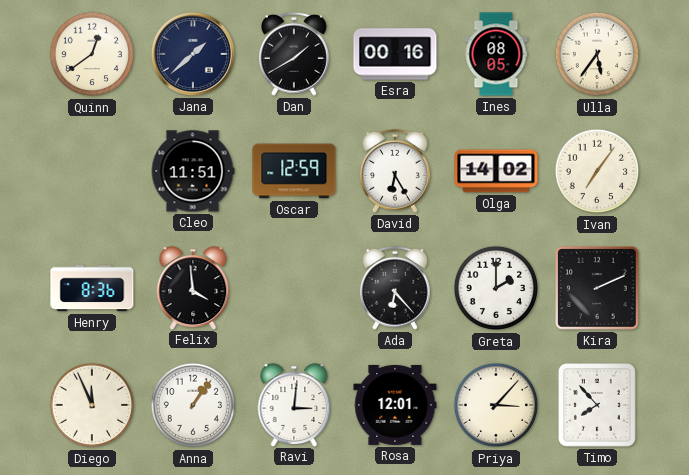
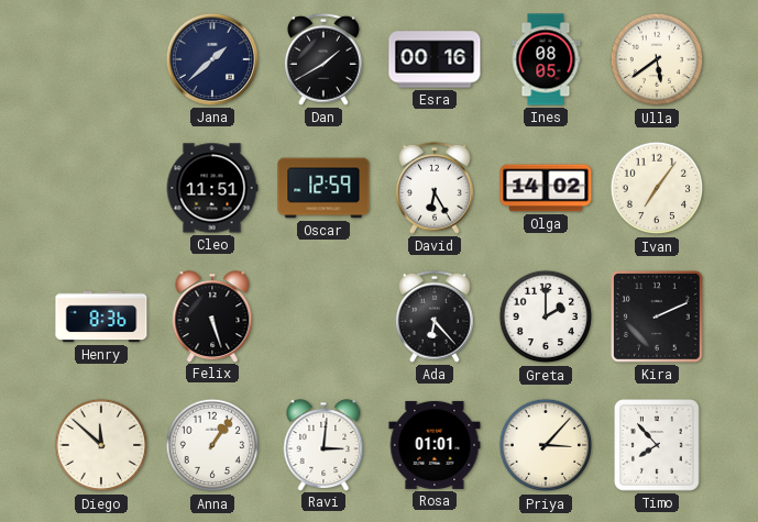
Quinn: 12:39 -> none (92, 54)
Ulla: 5:36 -> 5:39 (657, 59)
Felix: 3:59 -> 5:27 (212, 316)
Diego: 11:56 -> 11:52 (101, 445)
Rosa: 12:01 -> 01:01 (435, 445)
